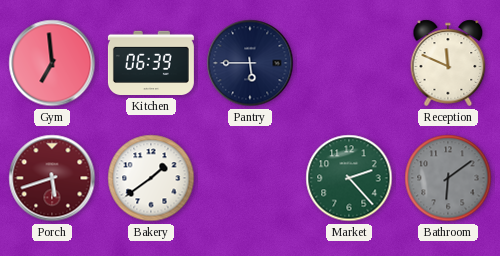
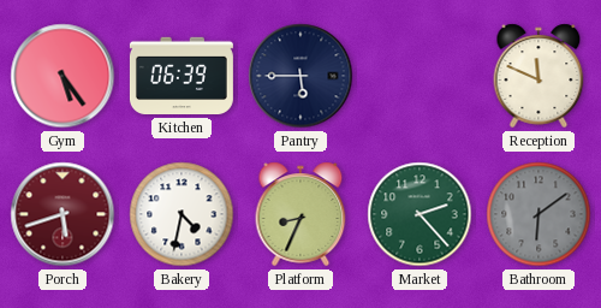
Gym: 6:59 -> 5:24 (63, 76)
Bakery: 1:39 -> 4:32 (182, 214)
Platform: none -> 8:34 (300, 214)
